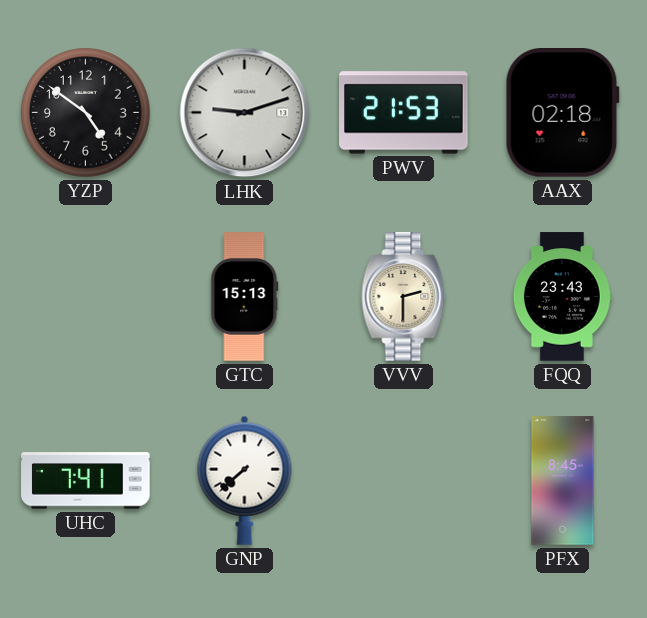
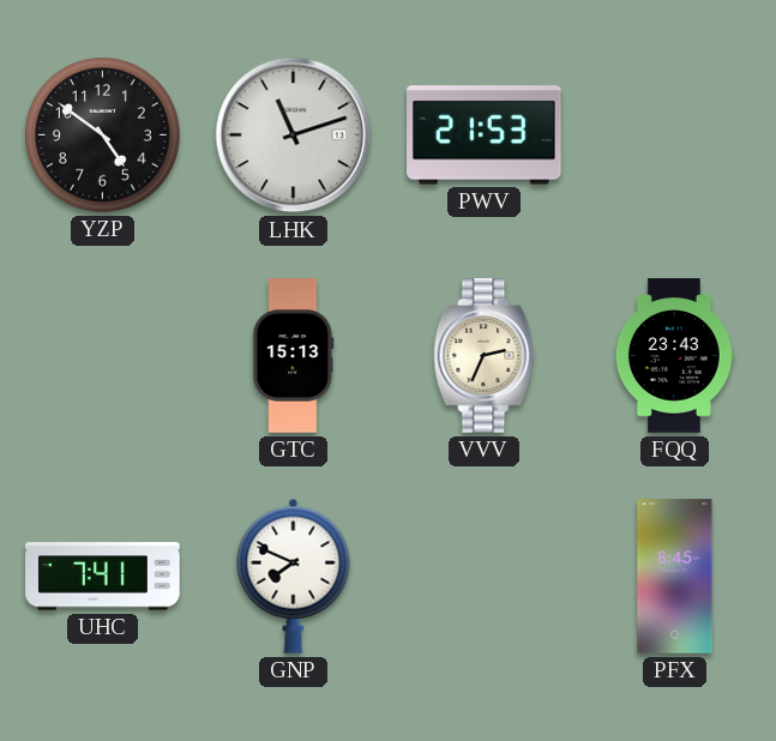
LHK: 9:12 -> 11:12 (294, 135)
AAX: 02:18 -> none (562, 113)
VVV: 2:30 -> 2:34 (485, 356)
GNP: 7:38 -> 7:49 (294, 576)
